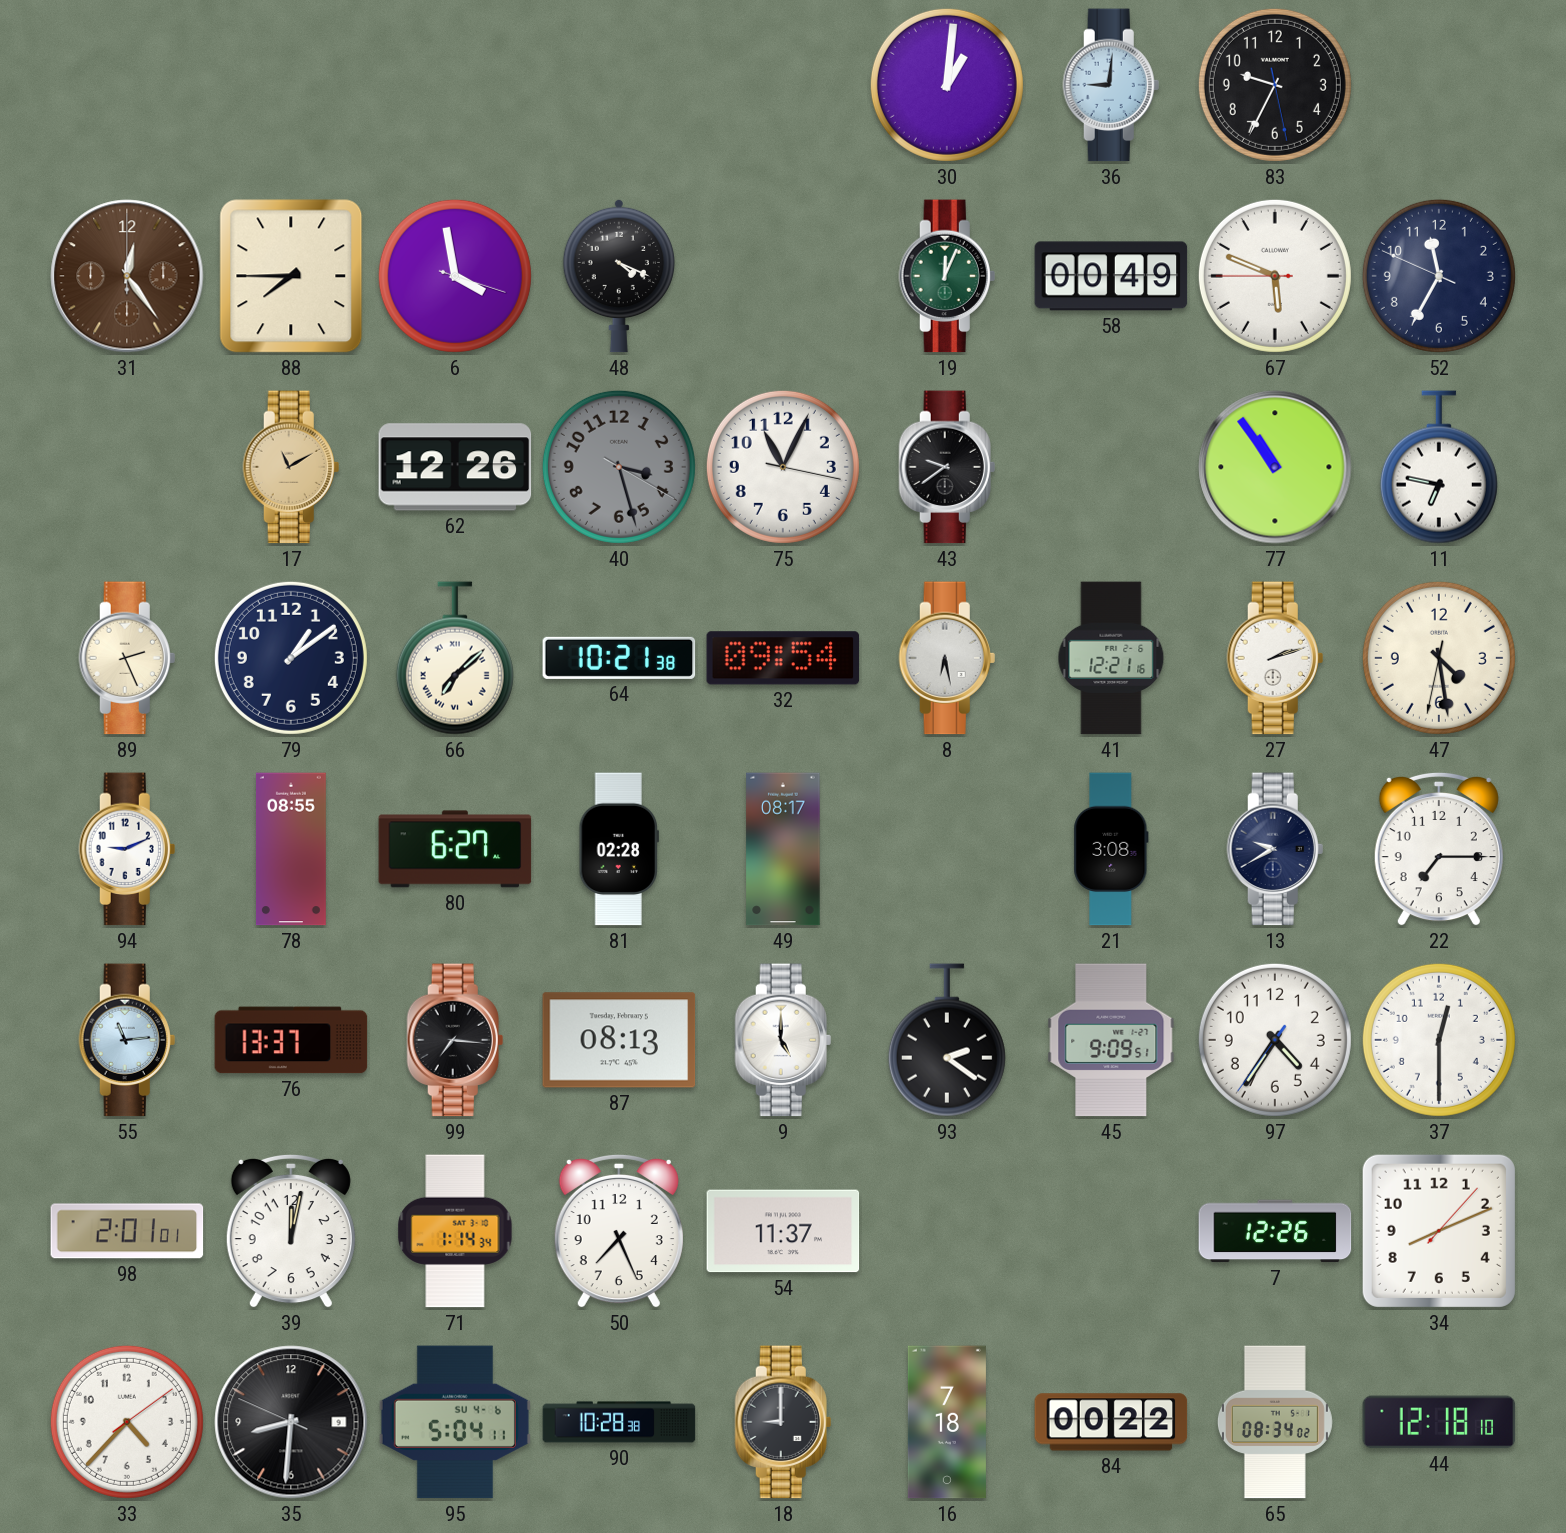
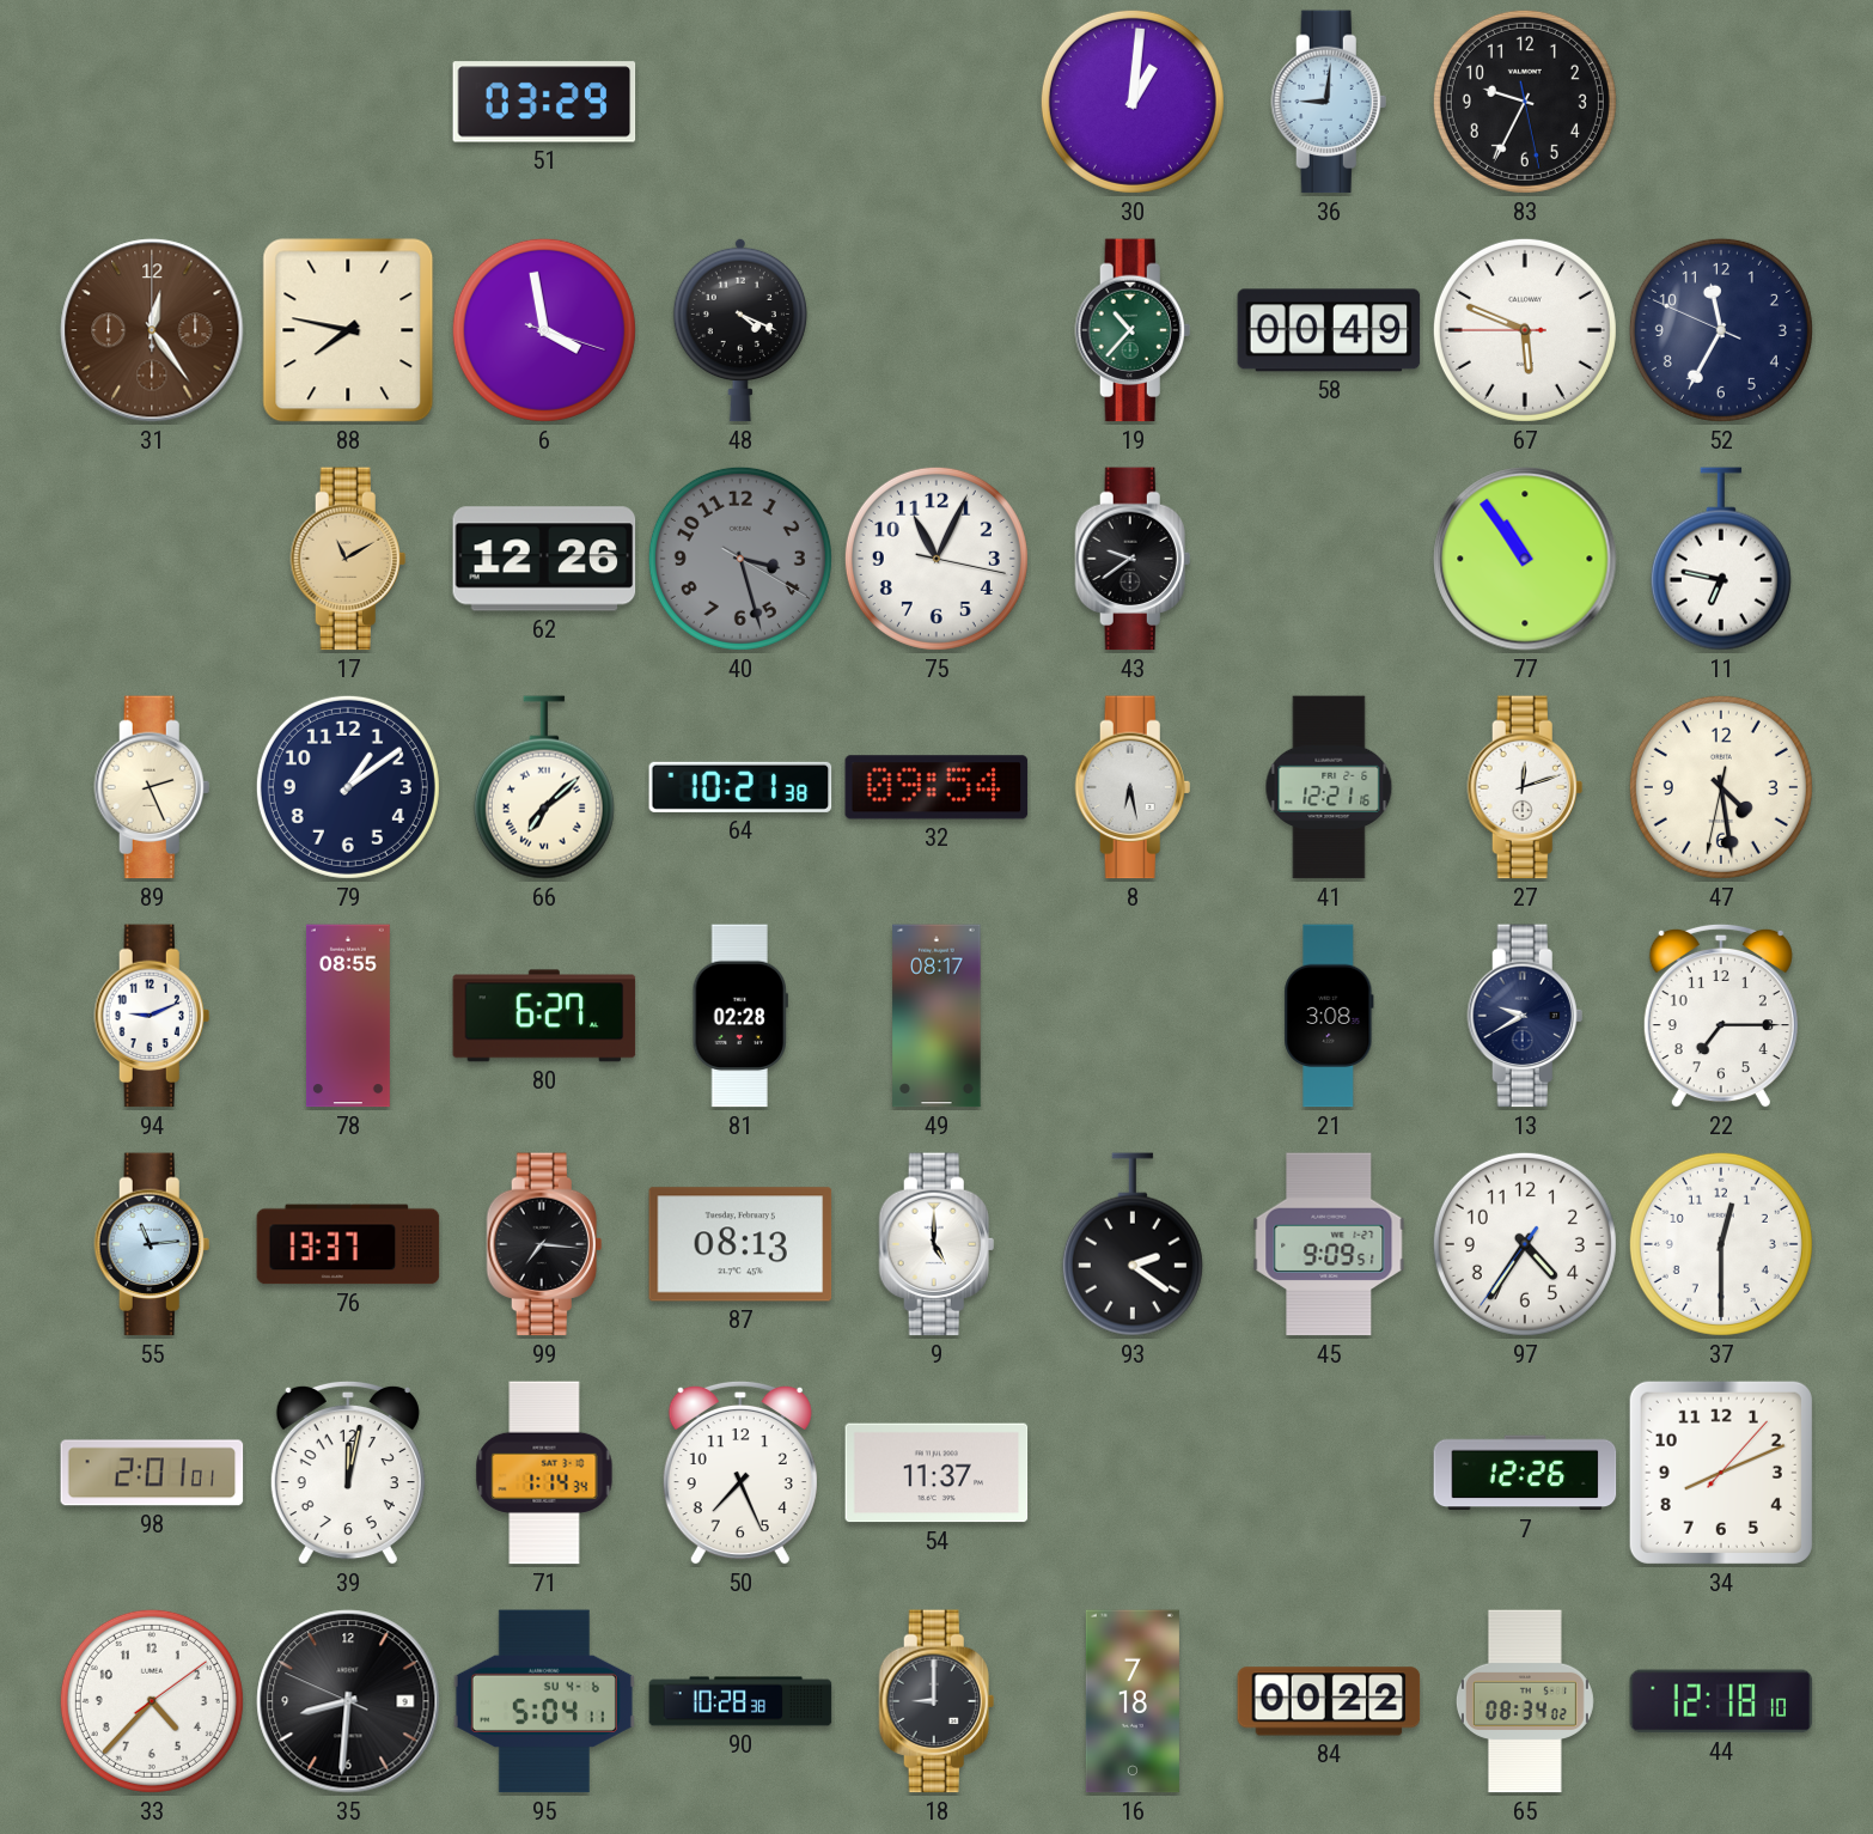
51: none -> 03:29 (544, 102)
88: 7:45 -> 7:47 (348, 330)
19: 12:04 -> 10:37 (1133, 330)
27: 2:12 -> 12:12 (1525, 787)
